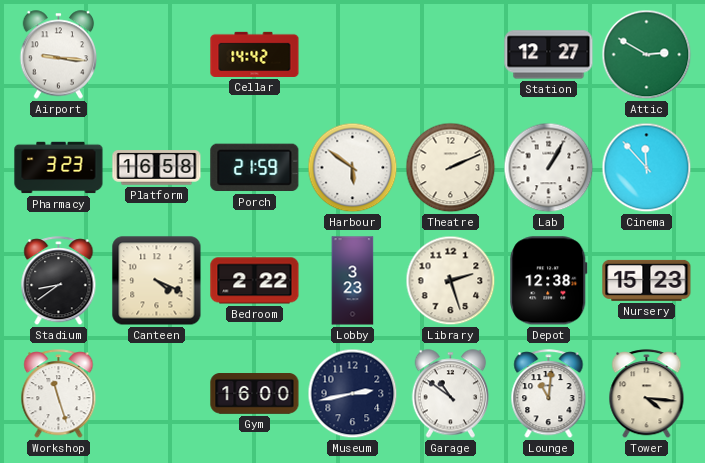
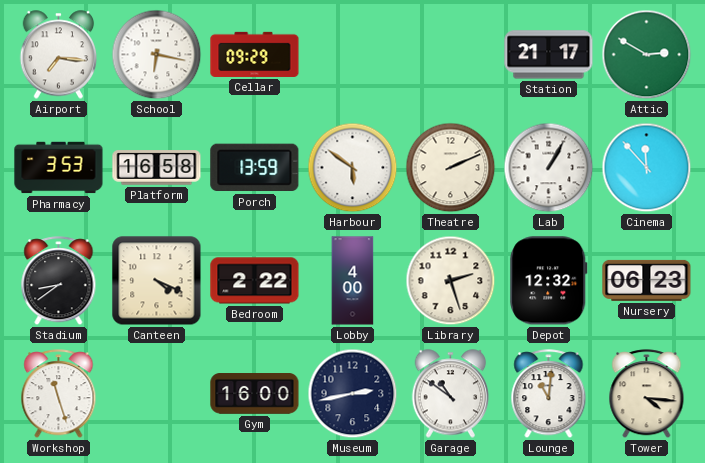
Airport: 9:16 -> 7:16 (59, 55)
School: none -> 6:17 (157, 55)
Cellar: 14:42 -> 09:29 (255, 54)
Station: 12:27 -> 21:17 (549, 55)
Pharmacy: 3:23 -> 3:53 (59, 168)
Porch: 21:59 -> 13:59 (255, 168)
Lobby: 3:23 -> 4:00 (353, 281)
Depot: 12:38 -> 12:32 (549, 281)
Nursery: 15:23 -> 06:23 (647, 280)
